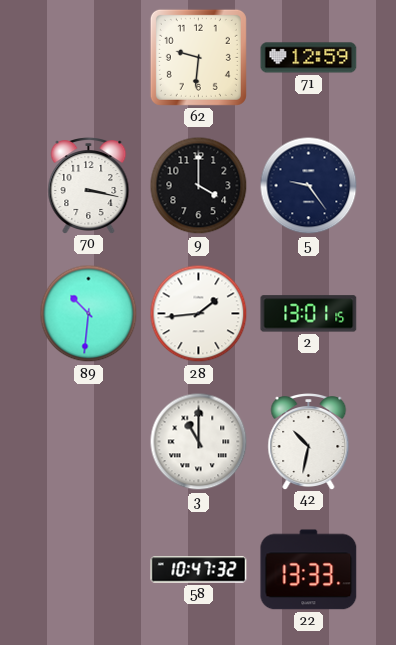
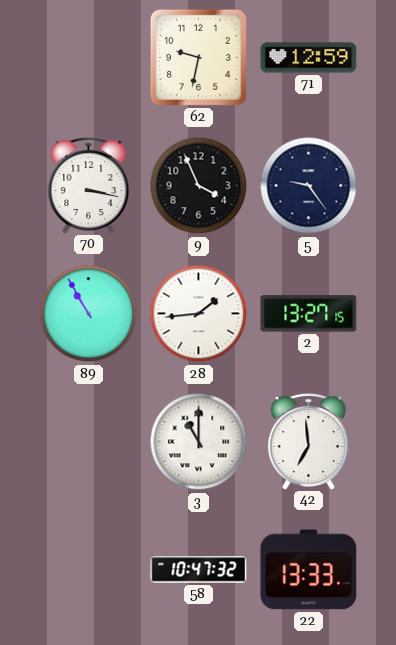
62: 9:31 -> 9:32 (198, 57)
9: 4:00 -> 3:56 (199, 186)
89: 10:31 -> 10:55 (89, 314)
2: 13:01 -> 13:27 (309, 314)
42: 10:32 -> 6:59 (309, 442)
